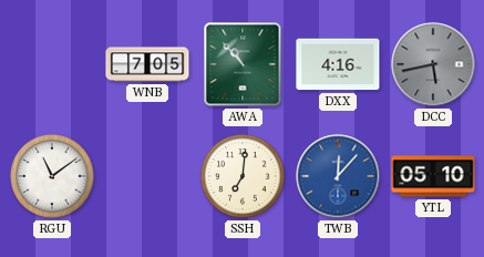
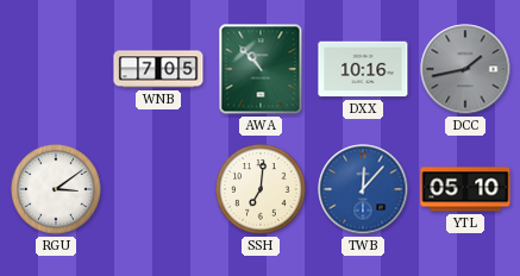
DXX: 4:16 -> 10:16 (363, 69)
DCC: 5:43 -> 1:43 (465, 69)
RGU: 11:09 -> 3:09 (56, 189)
